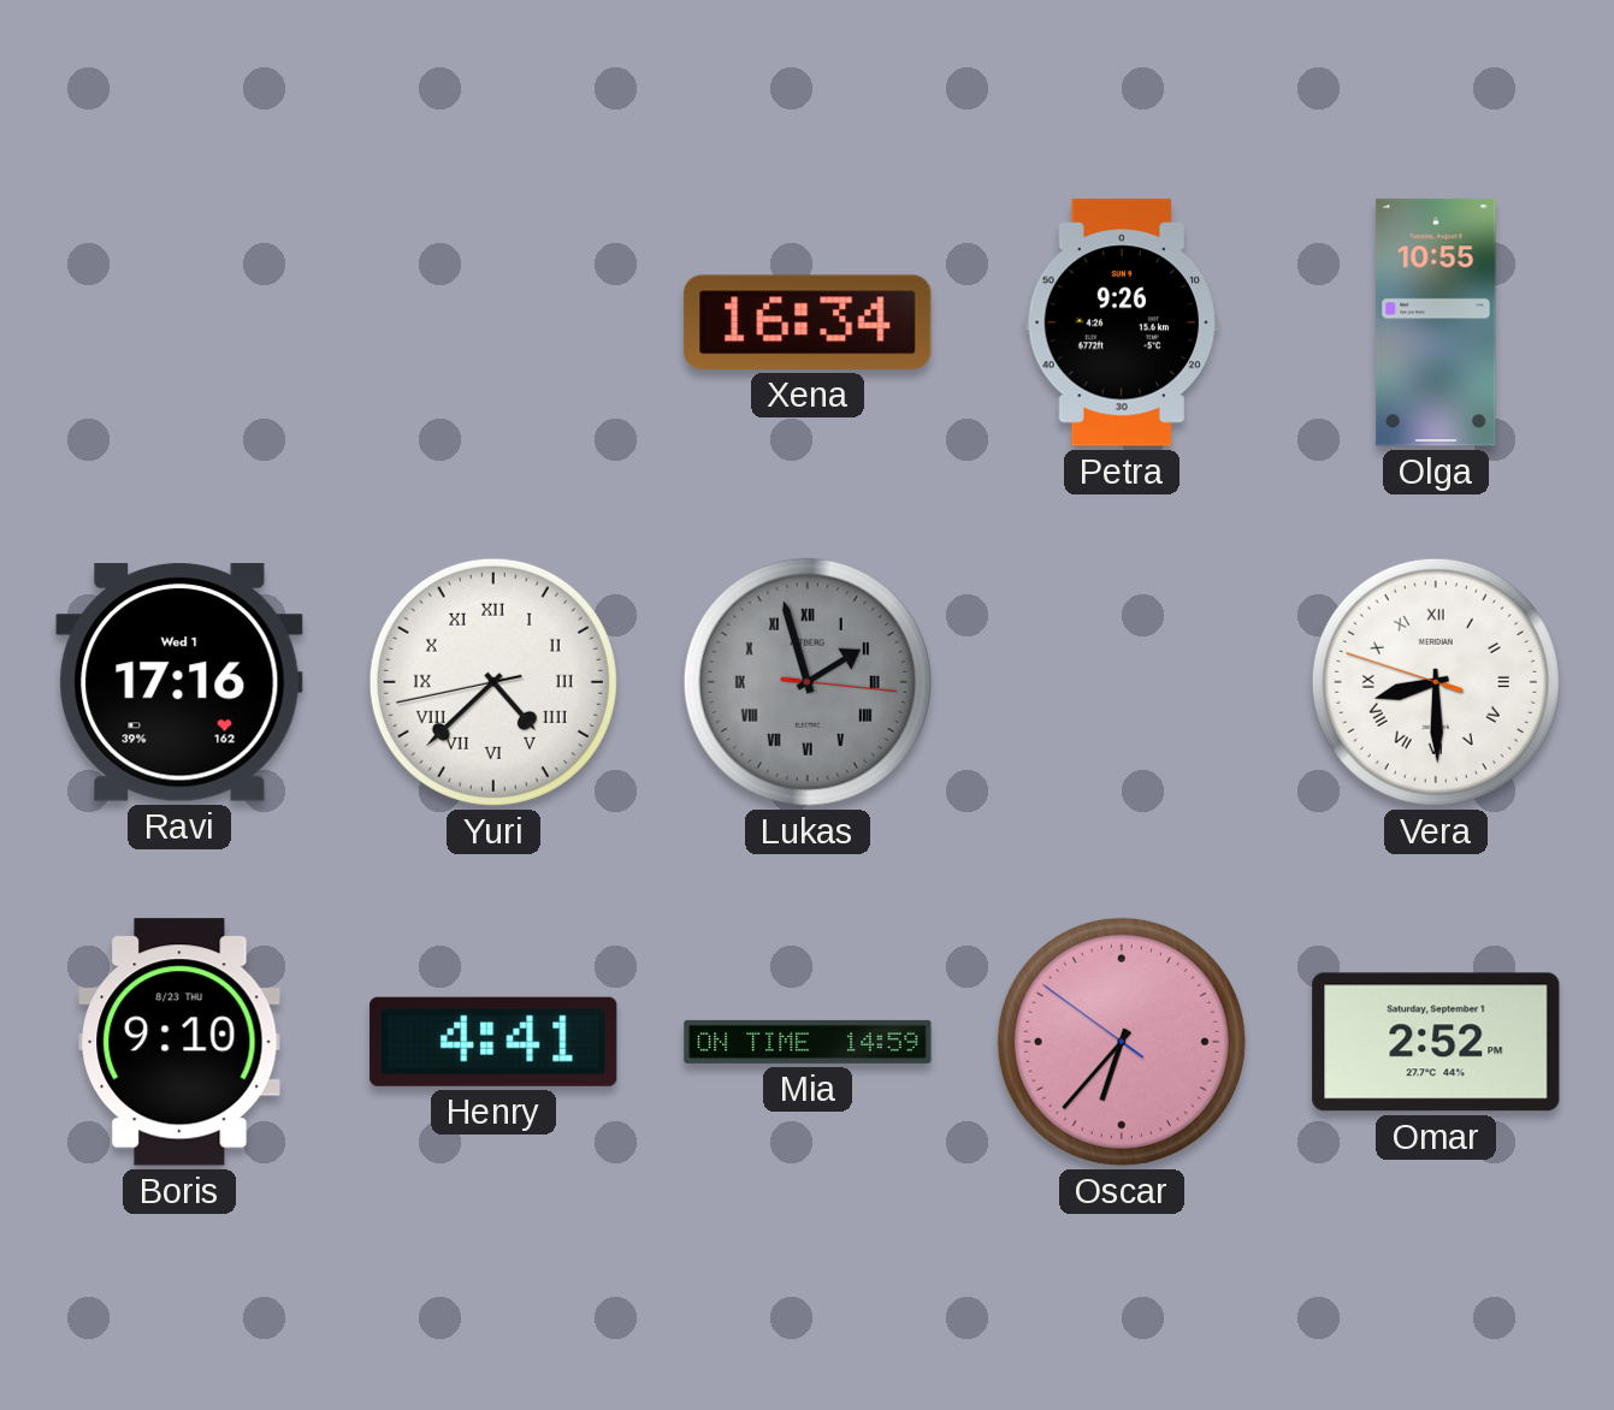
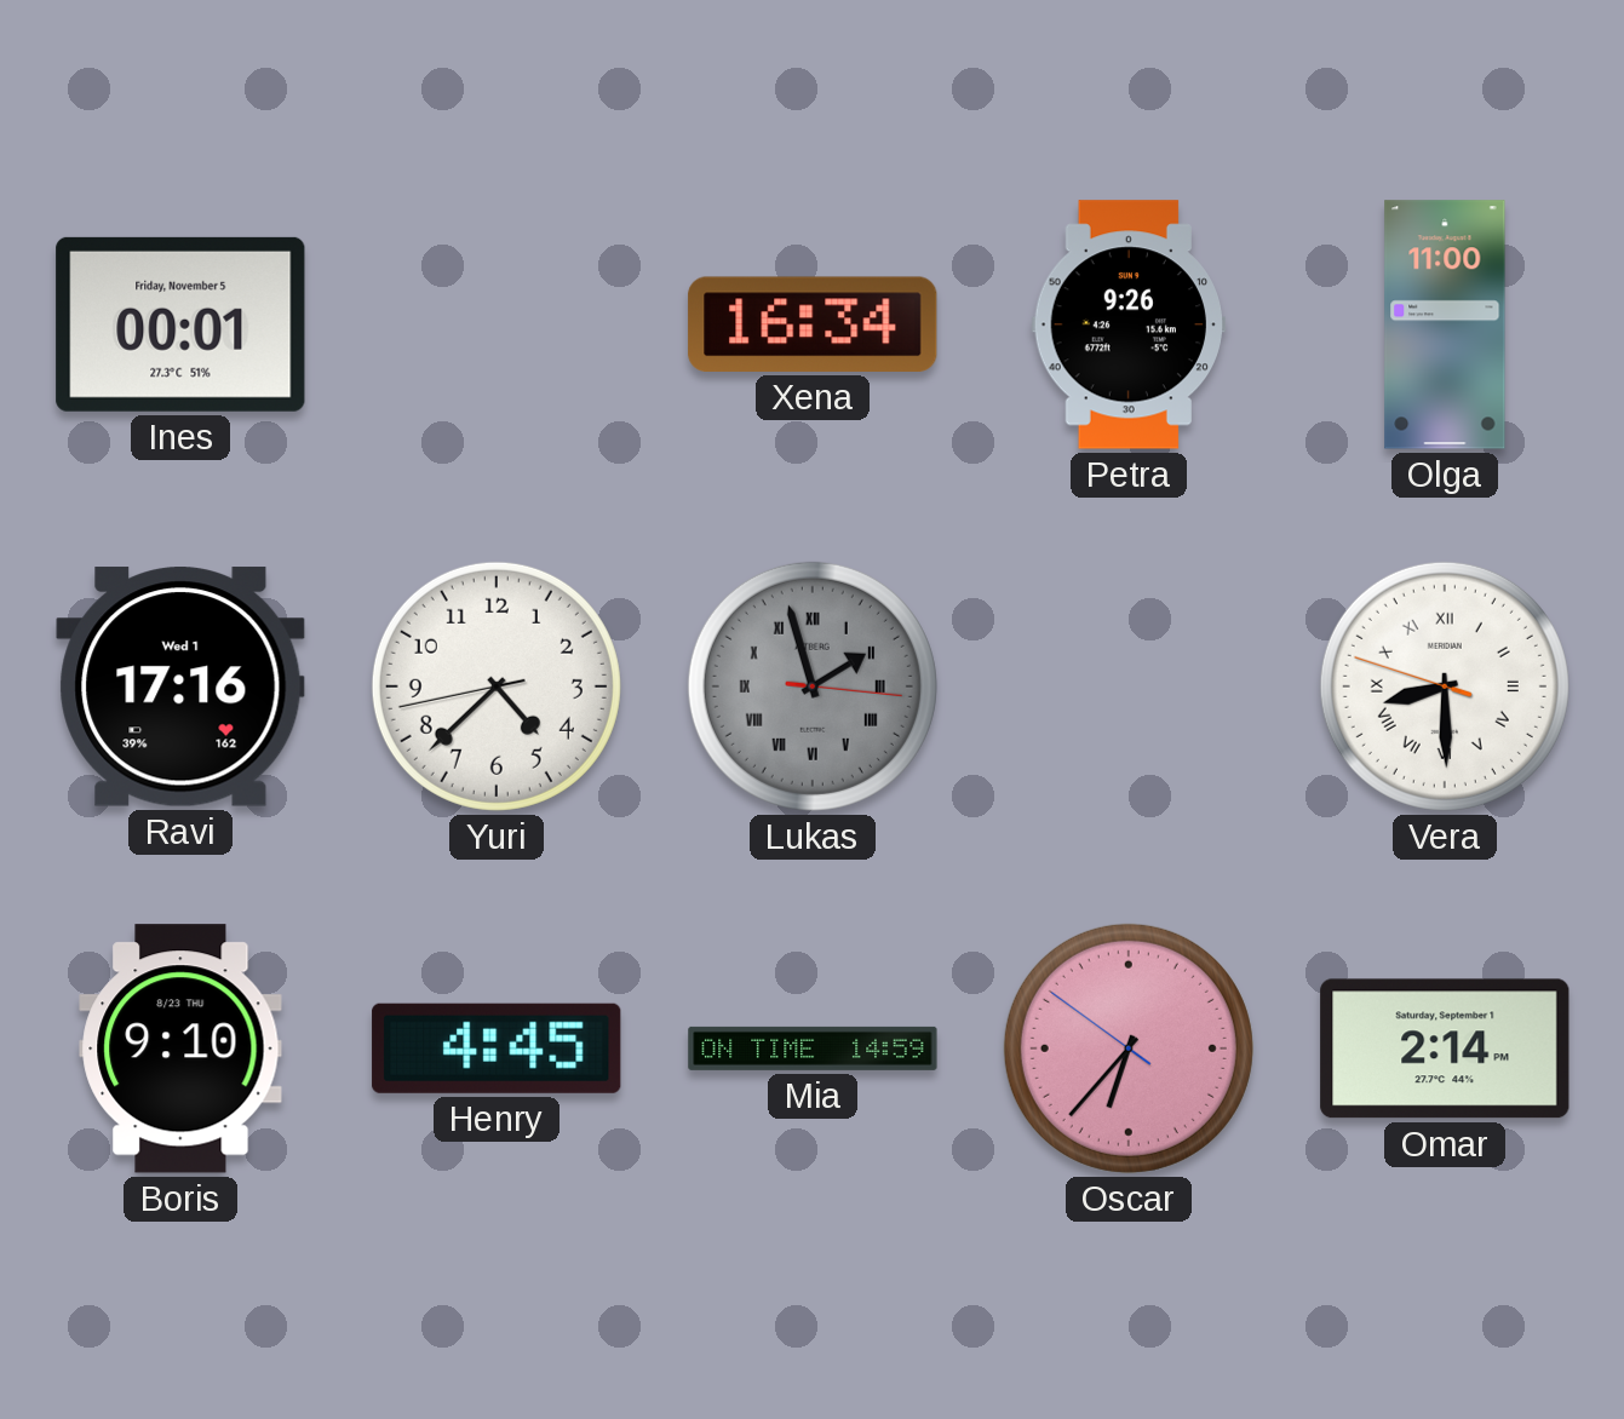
Ines: none -> 00:01 (180, 324)
Olga: 10:55 -> 11:00 (1445, 324)
Yuri numerals: Roman -> Arabic (497, 686)
Henry: 4:41 -> 4:45 (497, 1049)
Omar: 2:52 -> 2:14 (1445, 1049)
